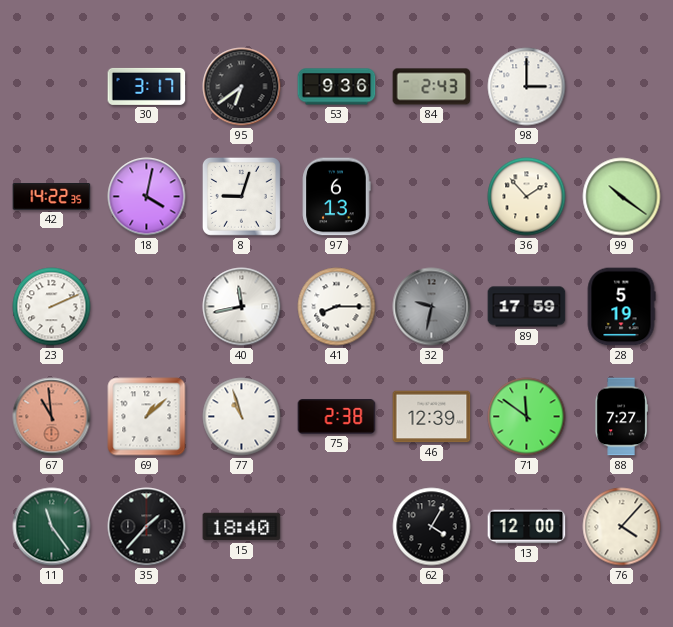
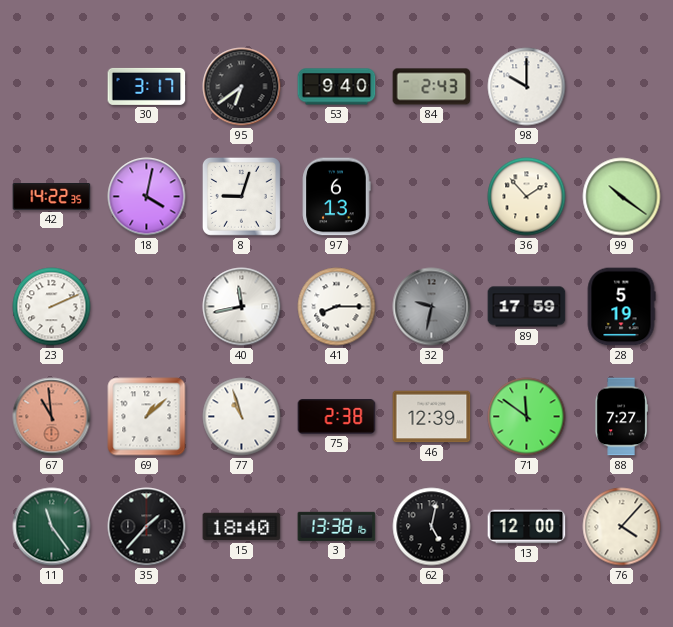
53: 9:36 -> 9:40 (337, 87)
98: 3:00 -> 10:00 (527, 87)
3: none -> 13:38 (337, 526)
62: 4:05 -> 5:02 (432, 527)
